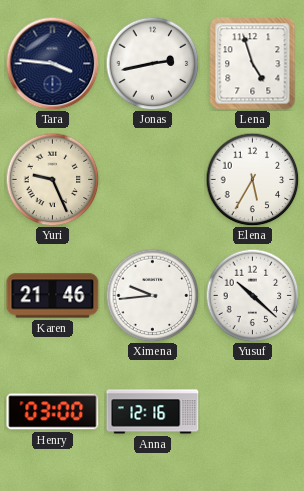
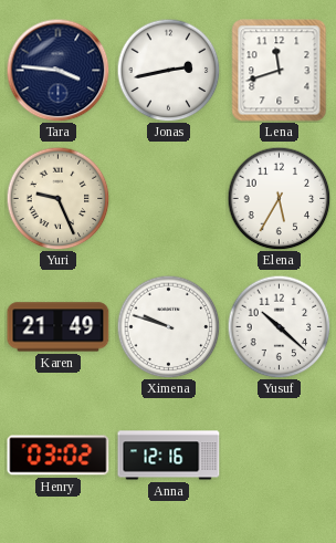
Lena: 4:57 -> 11:42 (280, 71)
Karen: 21:46 -> 21:49 (59, 327)
Ximena: 9:44 -> 9:48 (168, 326)
Henry: 03:00 -> 03:02 (59, 456)
